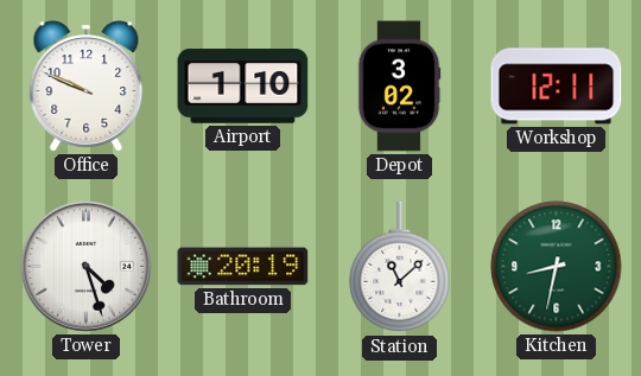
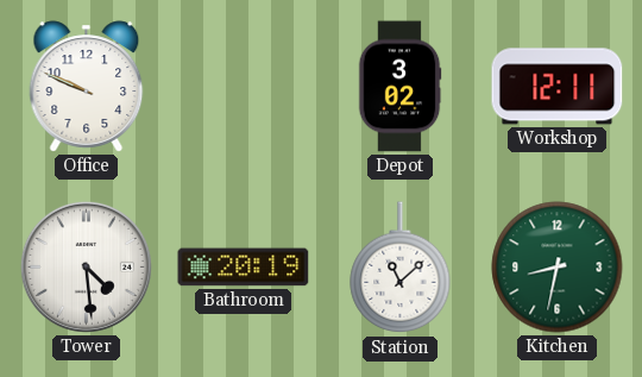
Airport: 1:10 -> none (243, 87)
Tower: 4:27 -> 4:29 (86, 266)
